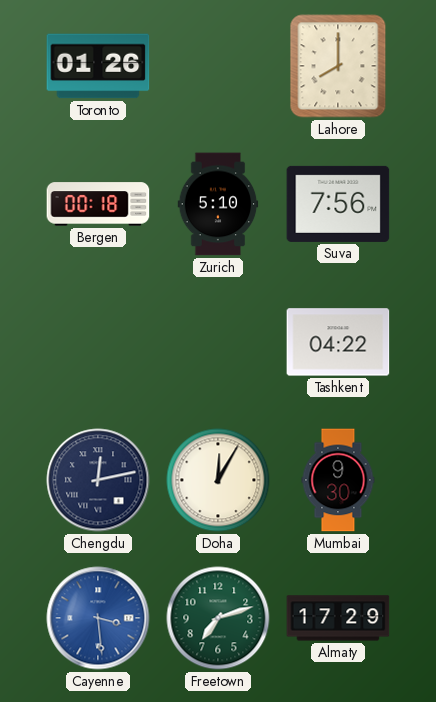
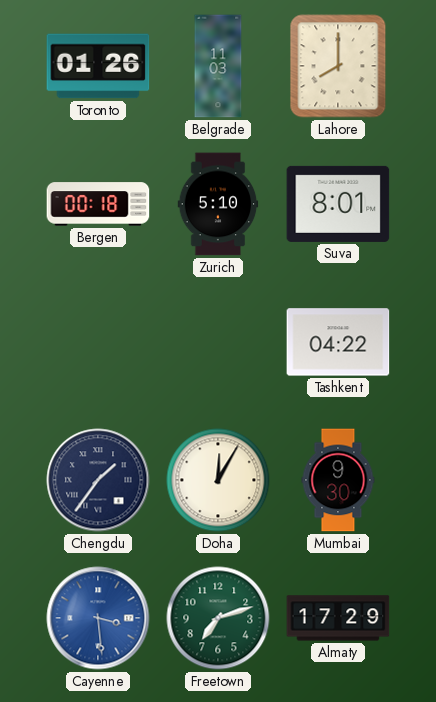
Belgrade: none -> 11:03 (218, 66)
Suva: 7:56 -> 8:01 (338, 204)
Chengdu: 12:13 -> 1:36 (98, 480)
